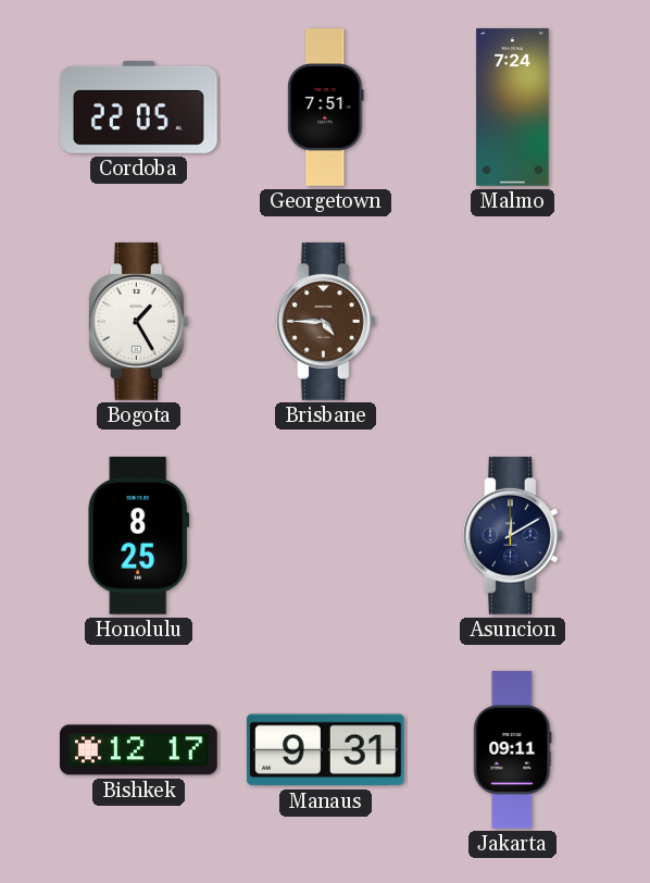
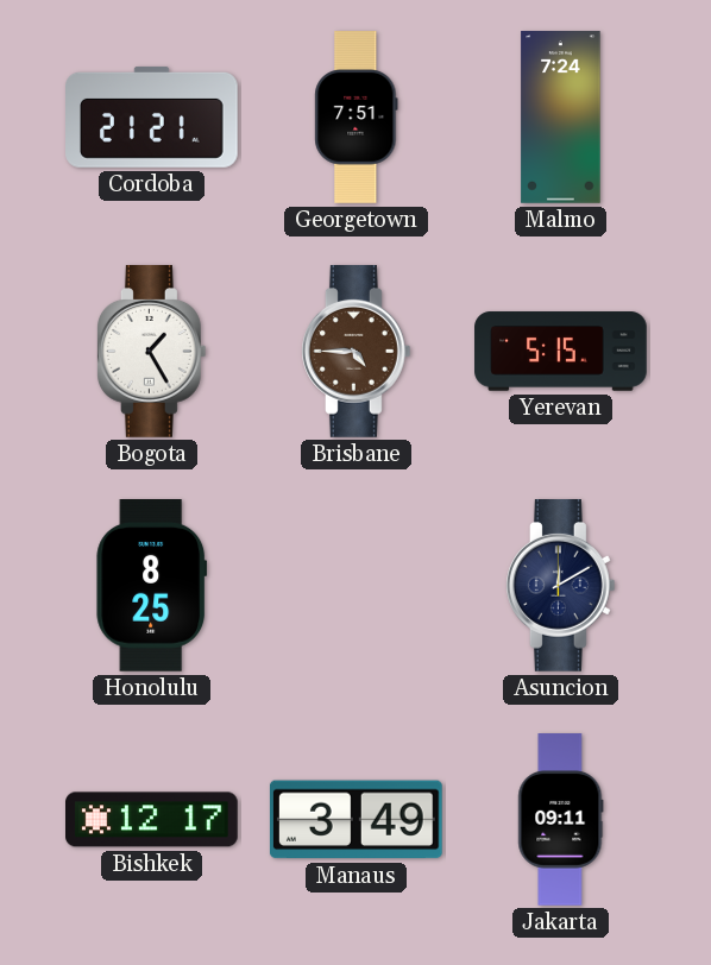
Cordoba: 22:05 -> 21:21 (152, 116)
Yerevan: none -> 5:15 (561, 352)
Manaus: 9:31 -> 3:49 (355, 820)
